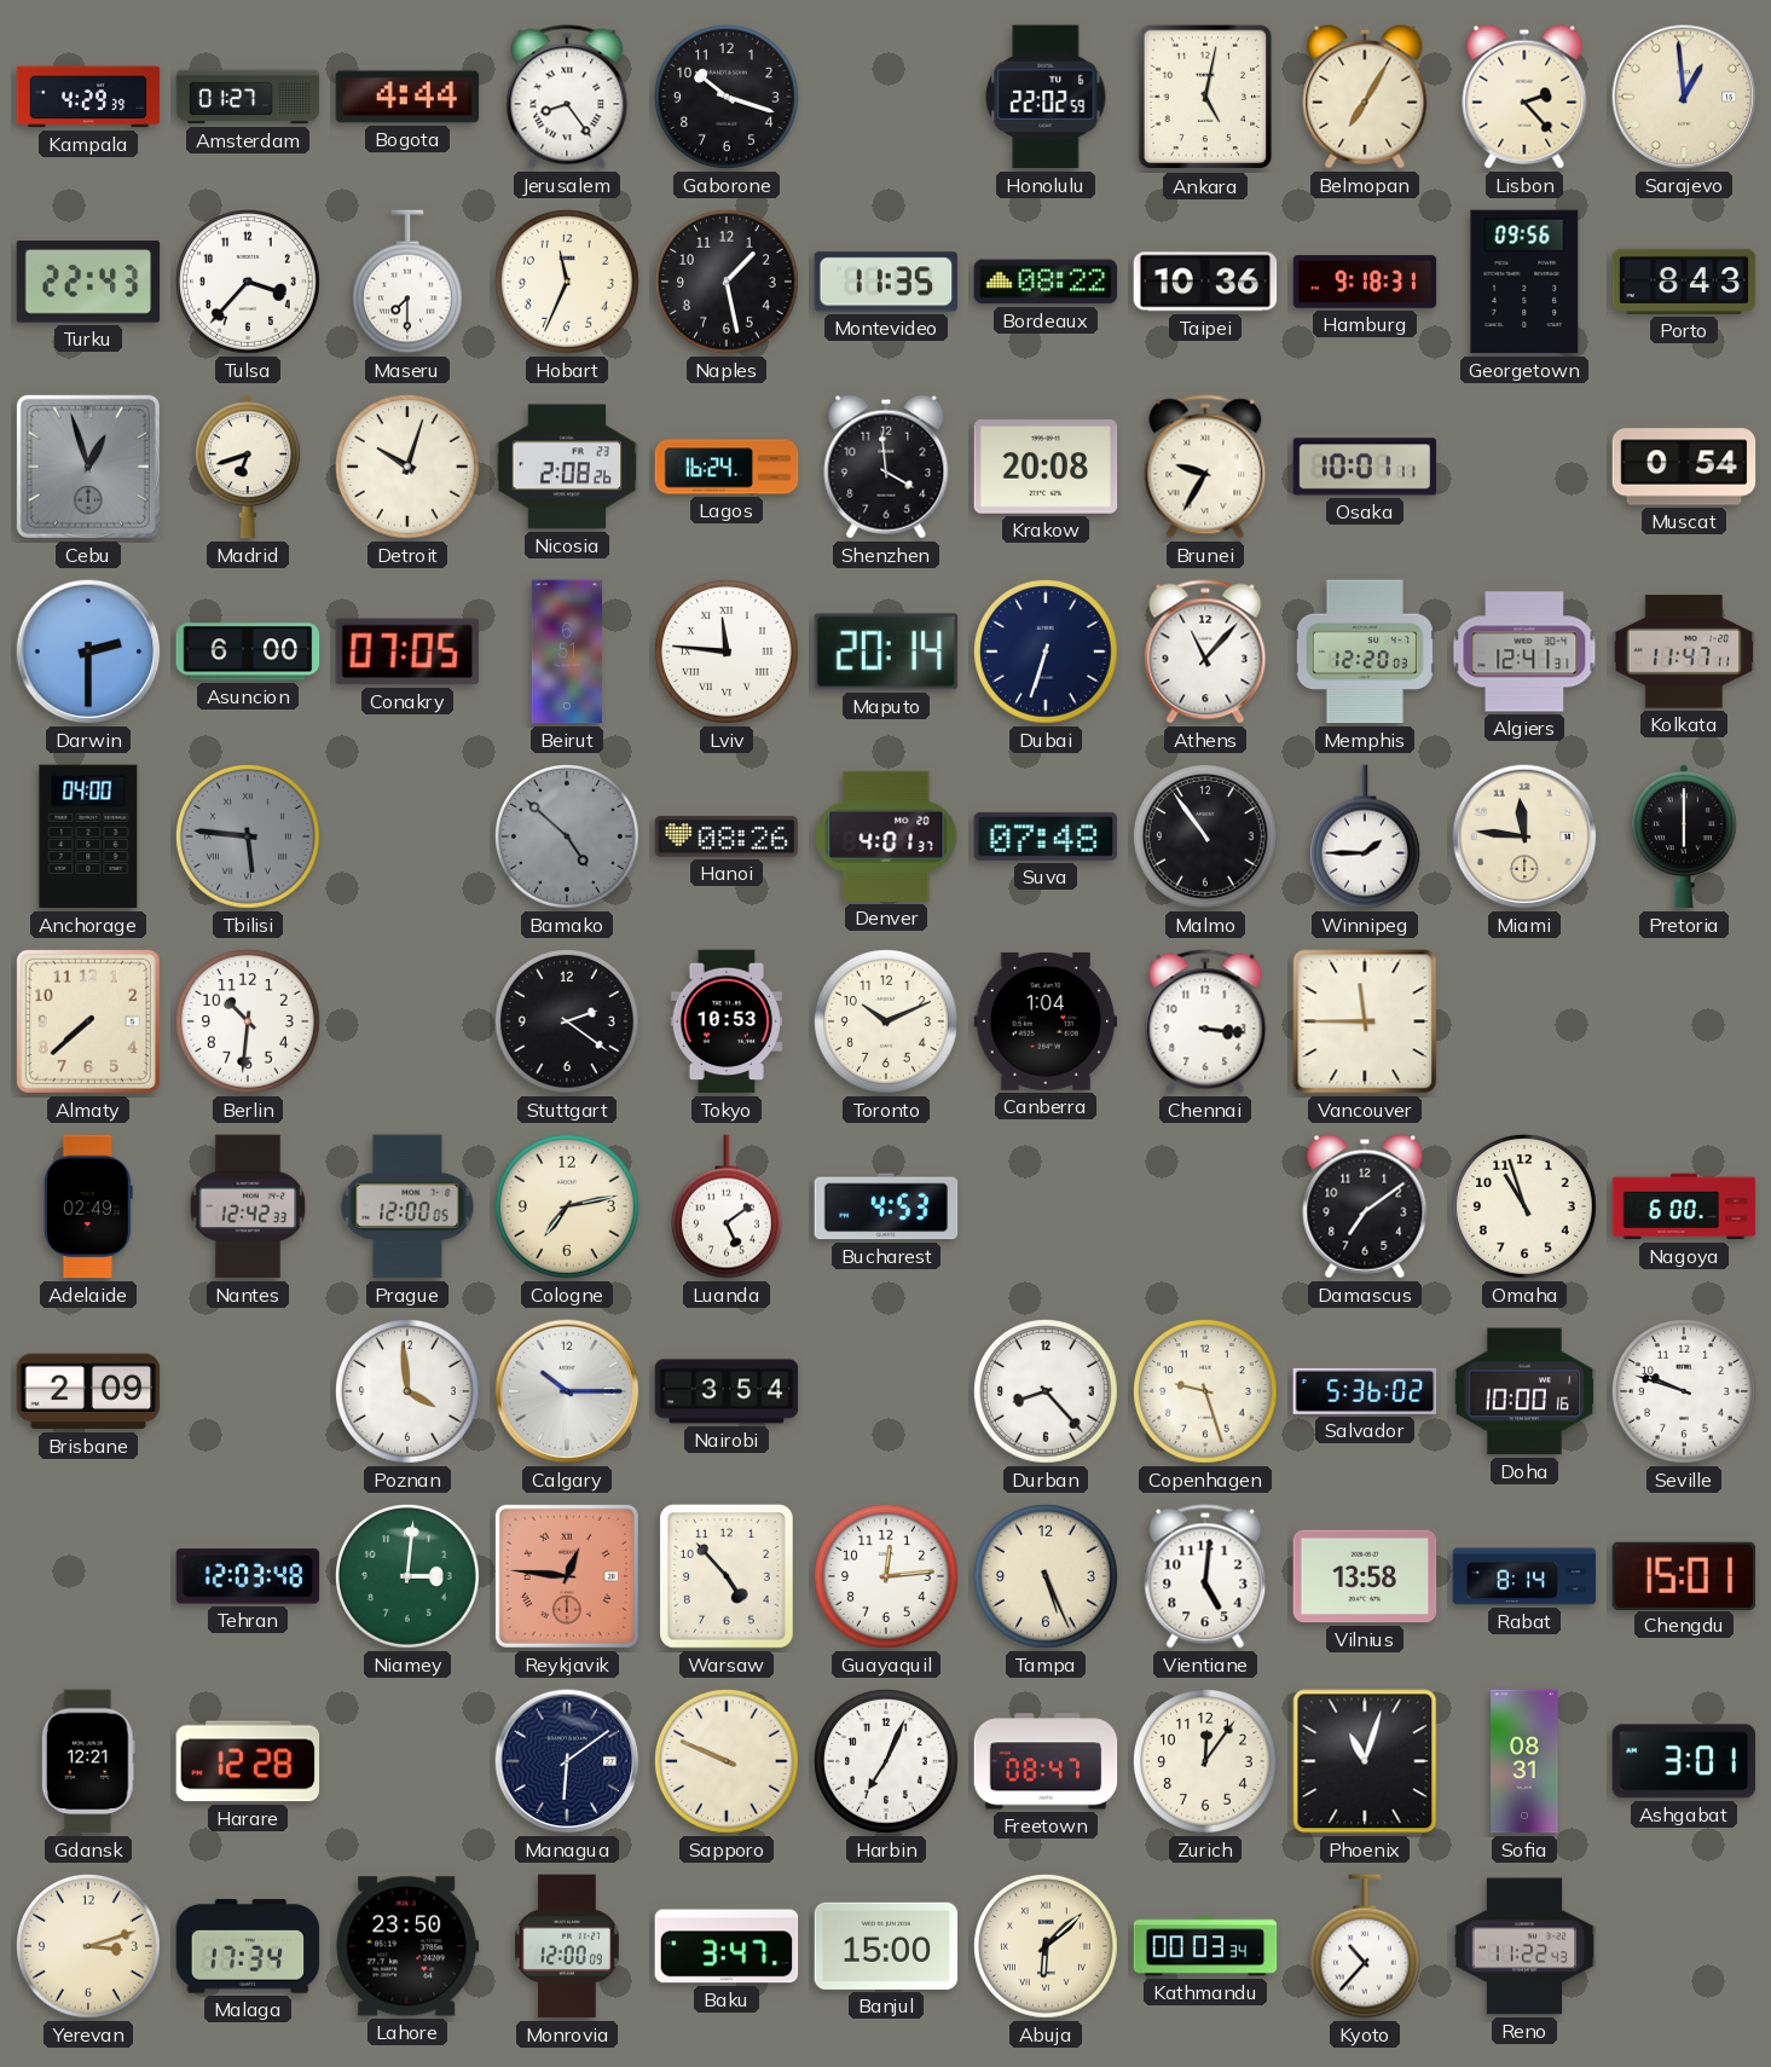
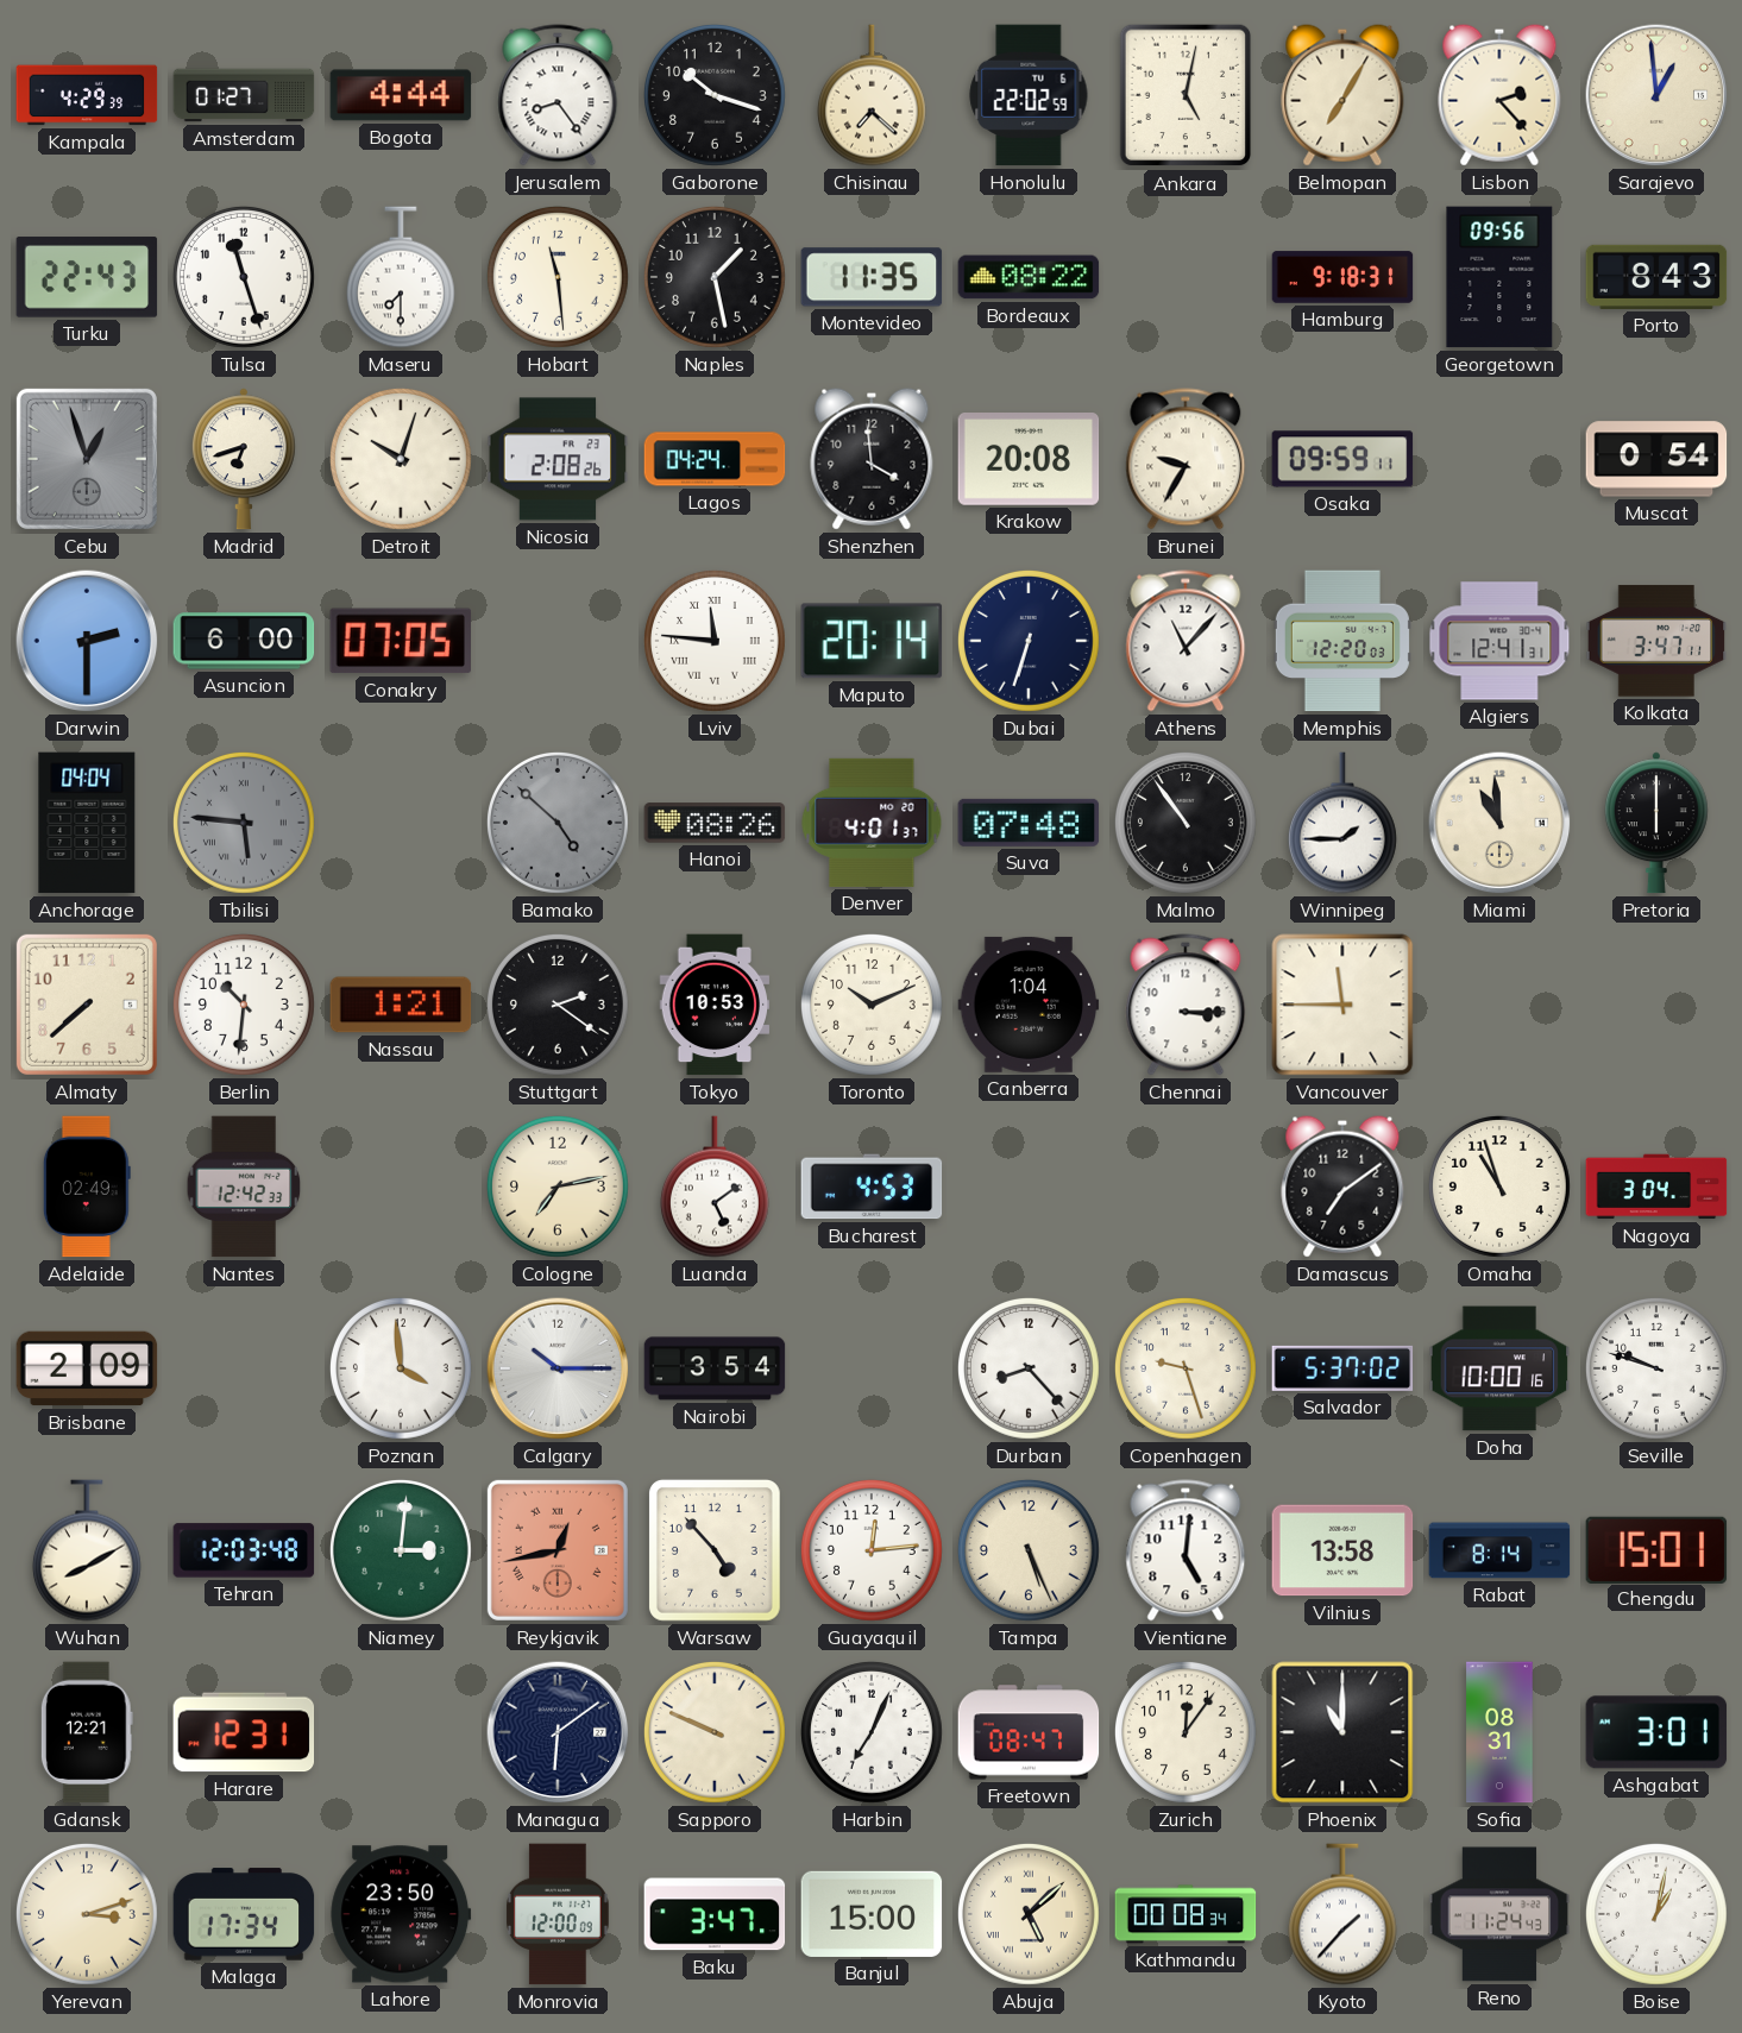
Chisinau: none -> 7:22 (872, 95)
Tulsa: 3:37 -> 11:27 (245, 277)
Hobart: 11:34 -> 11:29 (559, 277)
Taipei: 10:36 -> none (1205, 282)
Lagos: 16:24 -> 04:24 (715, 459)
Osaka: 10:01 -> 09:59 (1342, 459)
Beirut: 6:51 -> none (567, 652)
Kolkata: 11:47 -> 3:47 (1656, 641)
Anchorage: 04:00 -> 04:04 (87, 823)
Miami: 11:46 -> 10:59 (1499, 823)
Nassau: none -> 1:21 (401, 1005)
Chennai: 3:16 -> 3:15 (1186, 1005)
Prague: 12:00 -> none (407, 1206)
Nagoya: 6:00 -> 3:04 (1656, 1187)
Salvador: 5:36 -> 5:37 (1342, 1368)
Wuhan: none -> 8:10 (87, 1550)
Reykjavik: 12:46 -> 12:43 (558, 1550)
Harare: 12:28 -> 12:31 (244, 1732)
Phoenix: 11:03 -> 11:00 (1342, 1732)
Abuja: 6:08 -> 5:08 (1030, 1914)
Kathmandu: 00:03 -> 00:08 (1186, 1914)
Kyoto: 10:37 -> 1:37 (1342, 1914)
Reno: 11:22 -> 11:24 (1499, 1914)
Boise: none -> 1:02 (1658, 1914)
